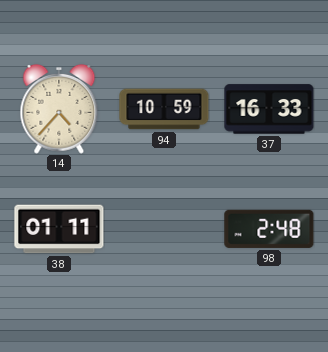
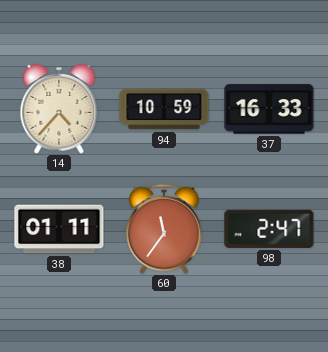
60: none -> 11:36 (164, 229)
98: 2:48 -> 2:47 (269, 229)
